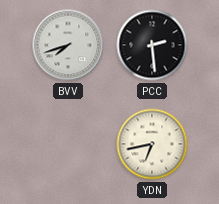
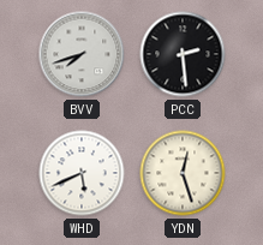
WHD: none -> 5:41 (82, 173)
YDN: 6:43 -> 12:27 (183, 173)
